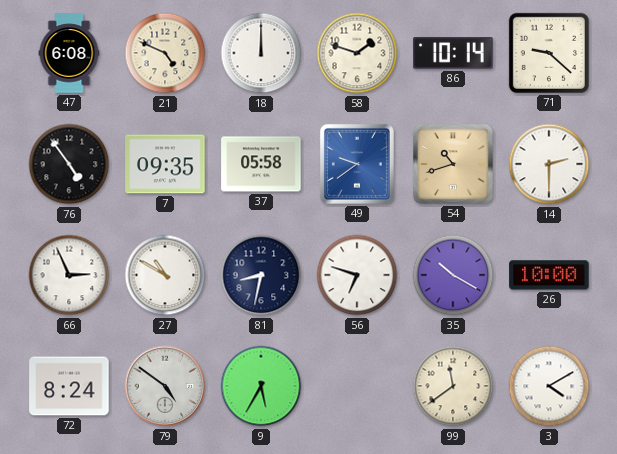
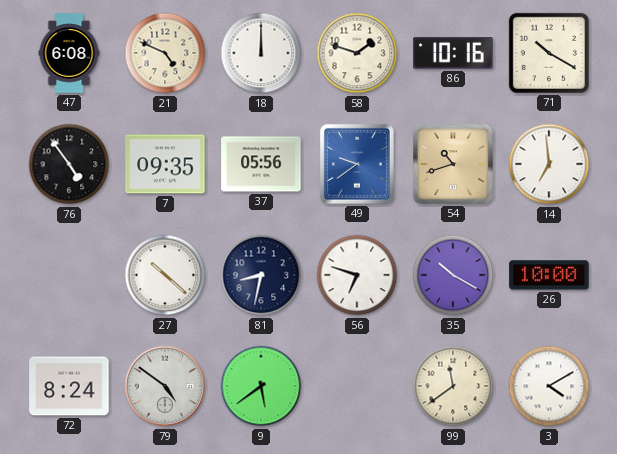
86: 10:14 -> 10:16 (453, 53)
71: 9:22 -> 10:20 (549, 53)
37: 05:58 -> 05:56 (261, 164)
14: 2:30 -> 6:59 (549, 164)
66: 2:56 -> none (69, 275)
27: 10:50 -> 10:22 (165, 275)
9: 5:35 -> 5:39 (261, 386)
